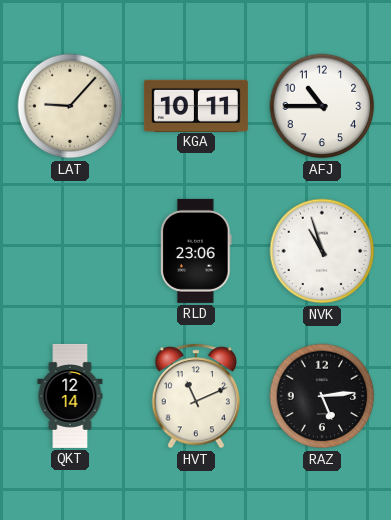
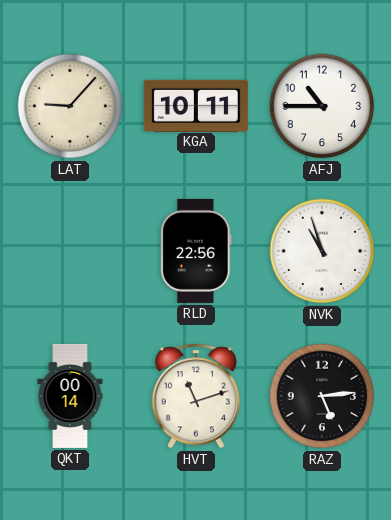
RLD: 23:06 -> 22:56 (197, 251)
QKT: 12:14 -> 00:14 (70, 396)
HVT: 11:11 -> 11:12 (195, 396)
